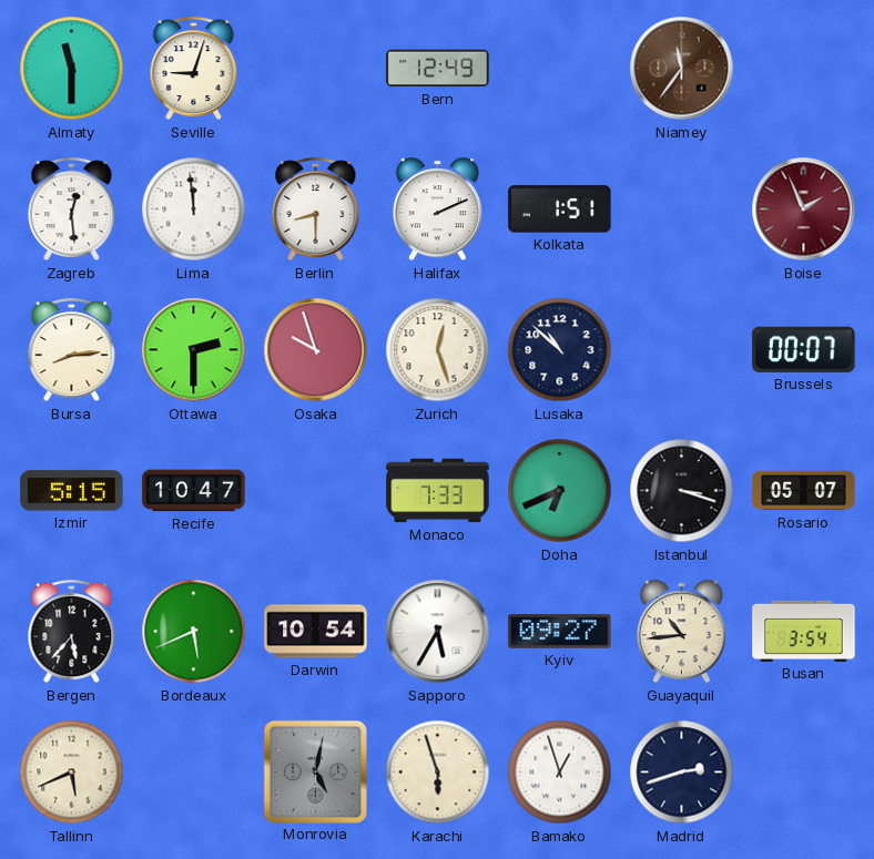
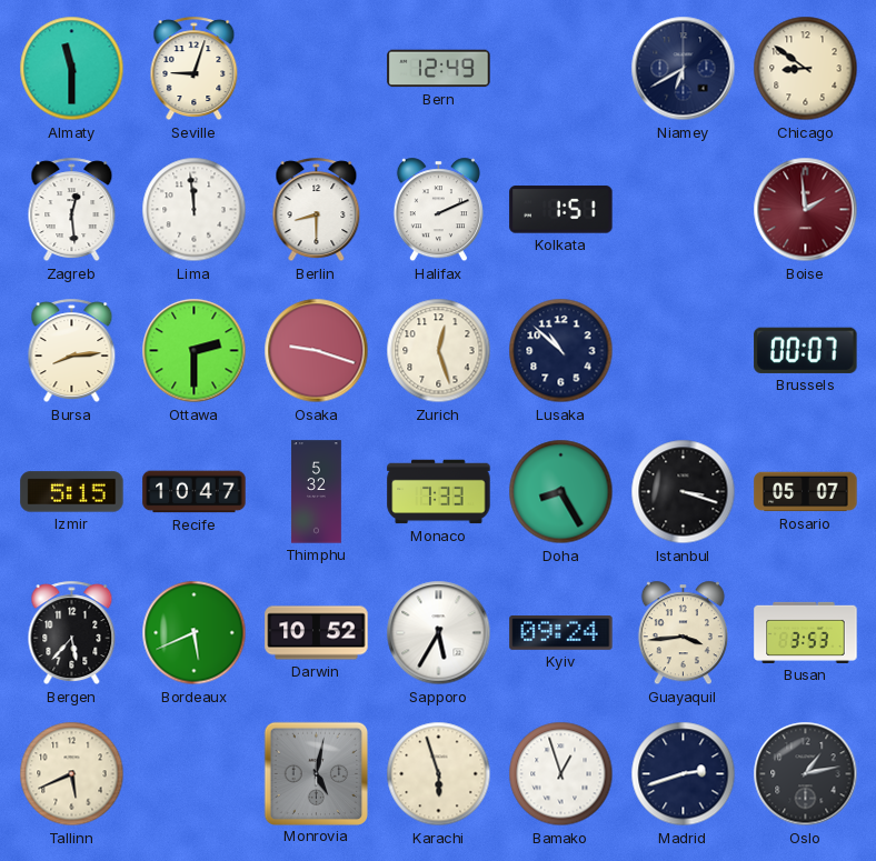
Niamey: 11:36 -> 6:40 (684, 69)
Niamey dial: brown -> navy (684, 69)
Chicago: none -> 8:51 (806, 69)
Boise: 1:56 -> 1:59 (806, 210)
Osaka: 9:57 -> 9:18 (317, 351)
Thimphu: none -> 5:32 (316, 492)
Doha: 6:41 -> 8:25 (561, 492)
Darwin: 10:54 -> 10:52 (317, 633)
Kyiv: 09:27 -> 09:24 (561, 633)
Guayaquil: 10:44 -> 3:44 (683, 633)
Busan: 3:54 -> 3:53 (806, 632)
Oslo: none -> 1:13 (806, 774)
